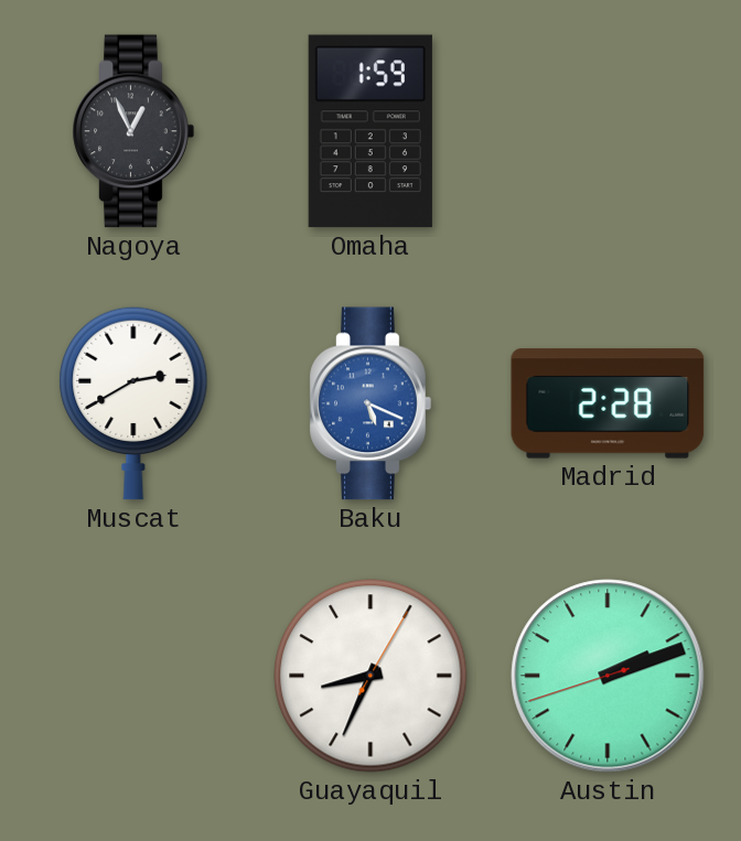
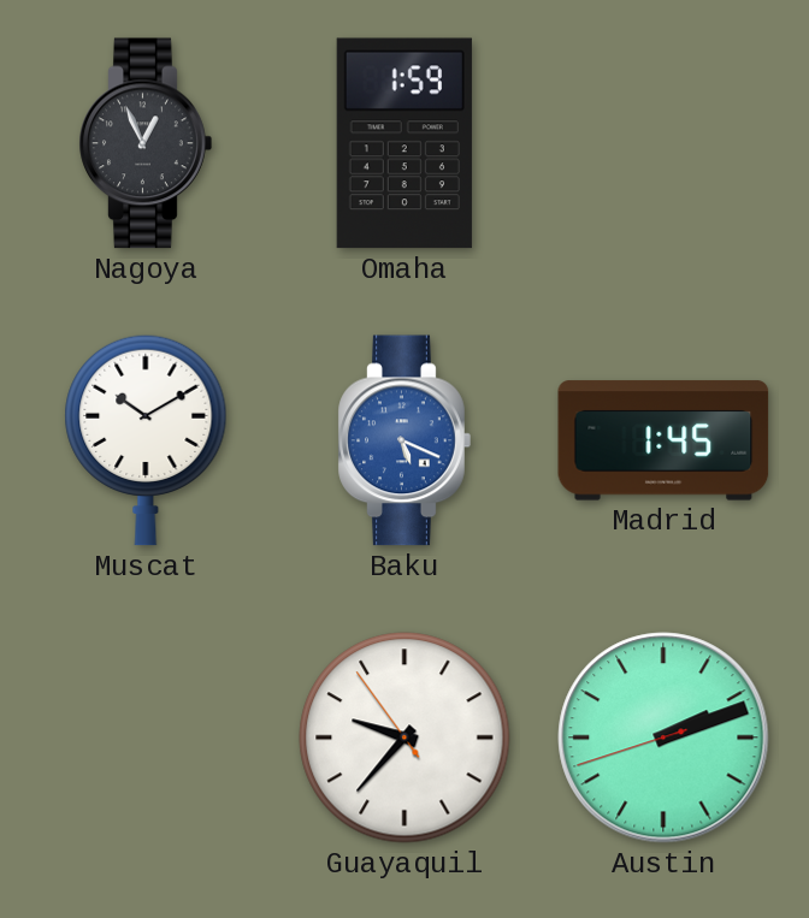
Muscat: 2:40 -> 10:10 (146, 440)
Madrid: 2:28 -> 1:45 (663, 440)
Guayaquil: 8:34 -> 9:36 (404, 738)
